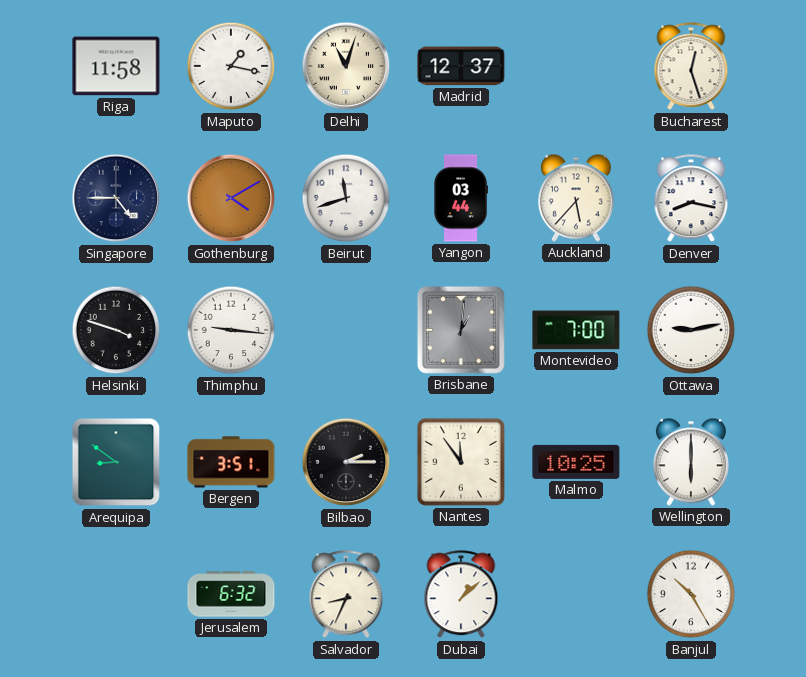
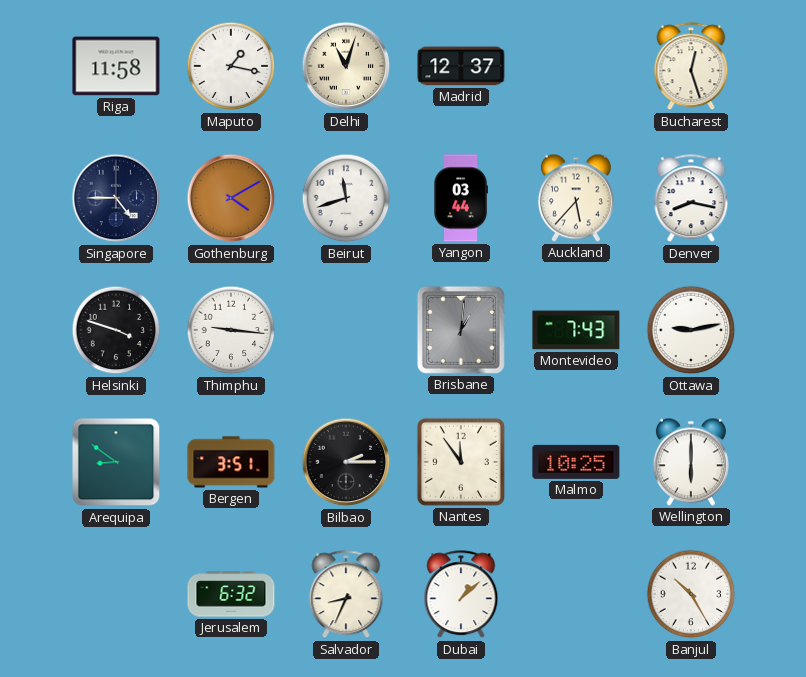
Montevideo: 7:00 -> 7:43 (576, 330)
